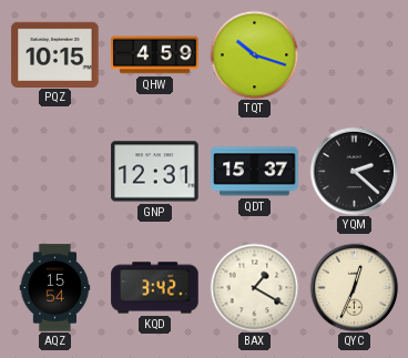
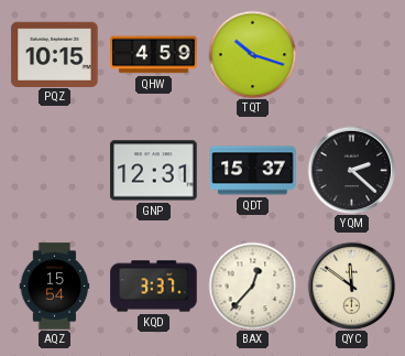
KQD: 3:42 -> 3:37 (154, 287)
BAX: 1:20 -> 12:37 (252, 285)
QYC: 12:34 -> 11:51 (351, 285)
